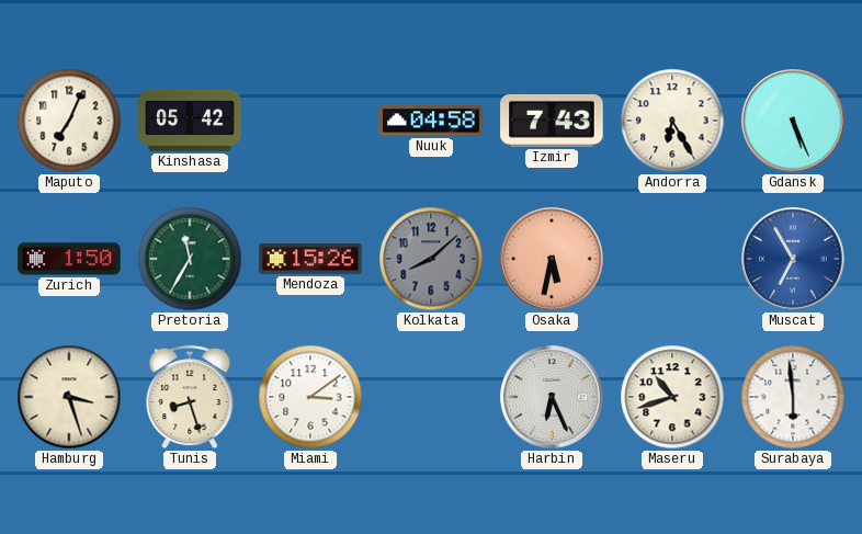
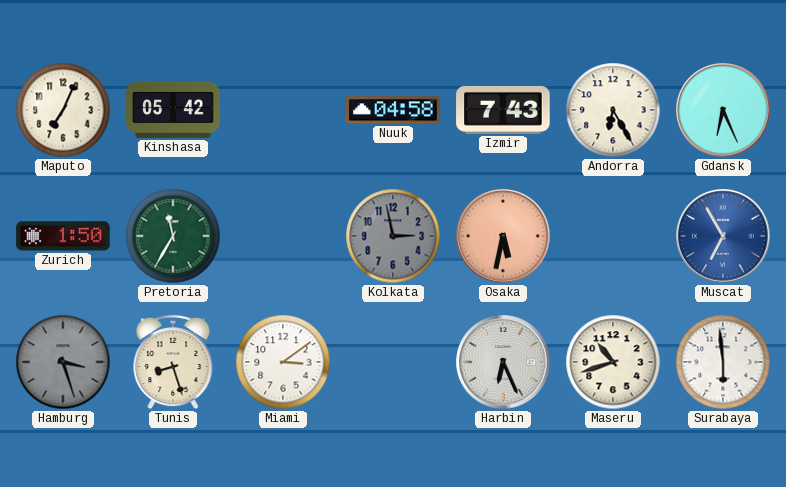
Gdansk: 5:26 -> 6:26 (723, 110)
Mendoza: 15:26 -> none (310, 260)
Kolkata: 8:08 -> 2:58 (393, 236)
Hamburg dial: cream -> grey (63, 362)
